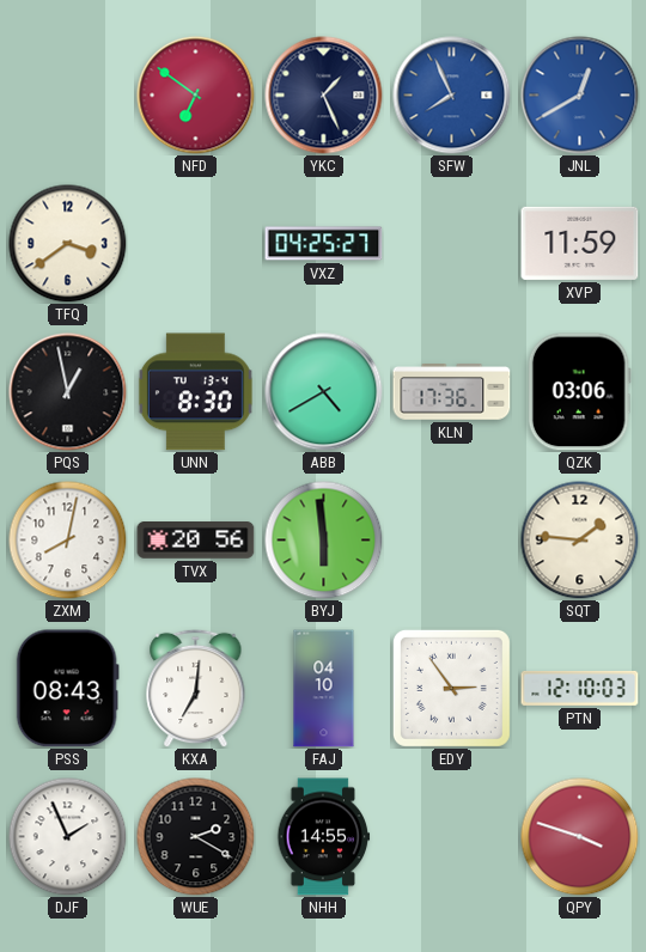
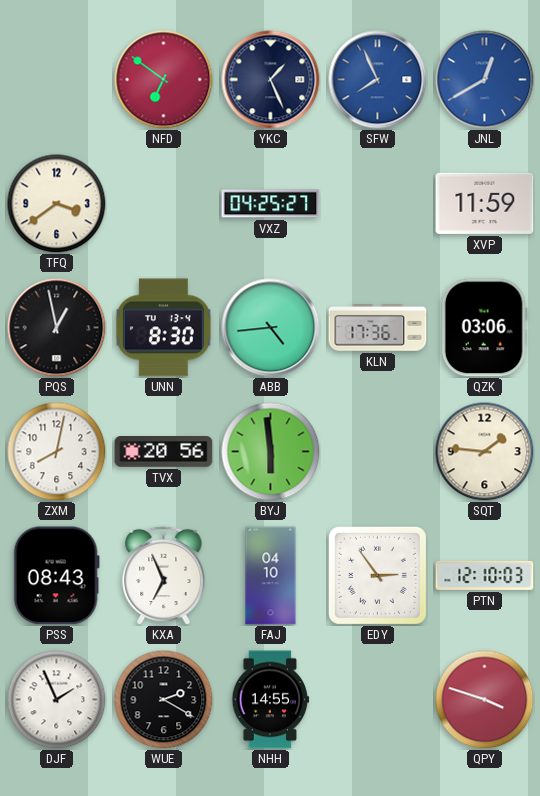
ABB: 4:40 -> 4:44 (271, 328)
KXA: 7:01 -> 6:56 (164, 575)
